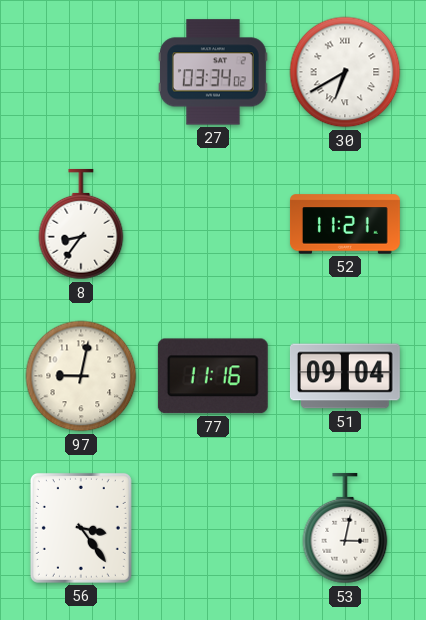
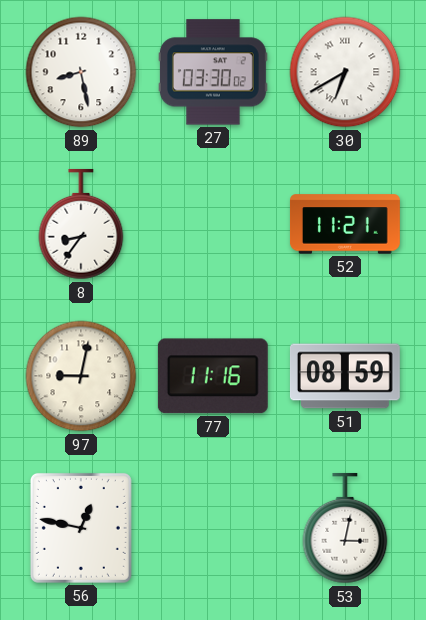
89: none -> 8:28 (81, 72)
27: 03:34 -> 03:30 (213, 72)
51: 09:04 -> 08:59 (345, 376)
56: 3:24 -> 12:47 (81, 528)
